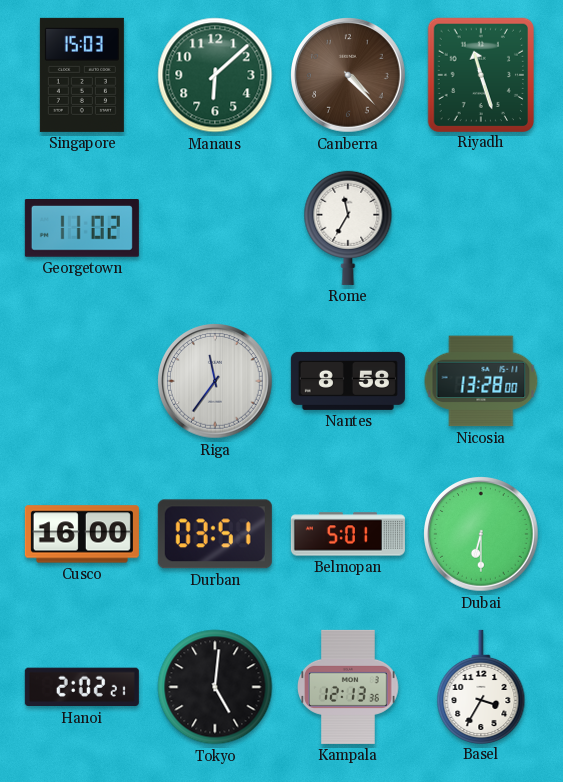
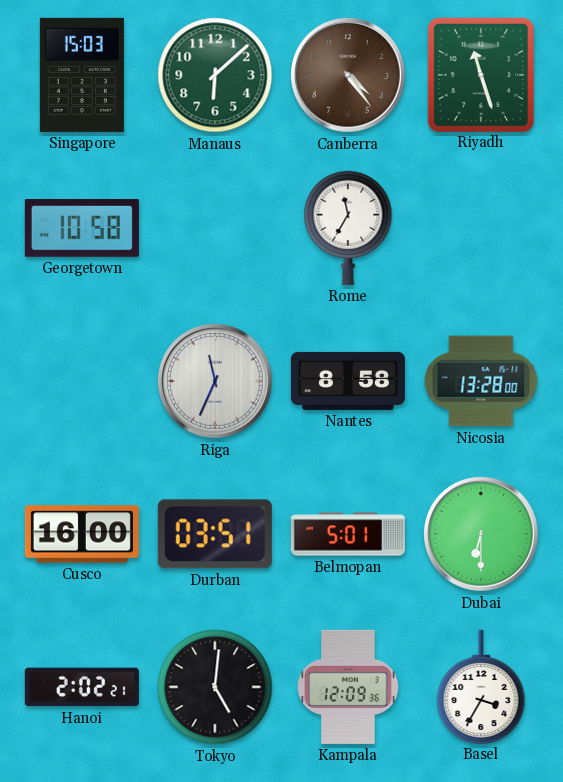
Canberra: 4:23 -> 4:24 (348, 75)
Georgetown: 11:02 -> 10:58 (82, 229)
Riga: 11:36 -> 11:34 (215, 381)
Kampala: 12:13 -> 12:09 (349, 687)
